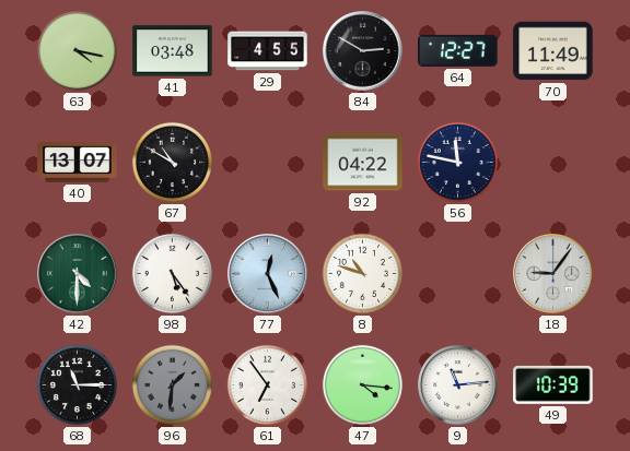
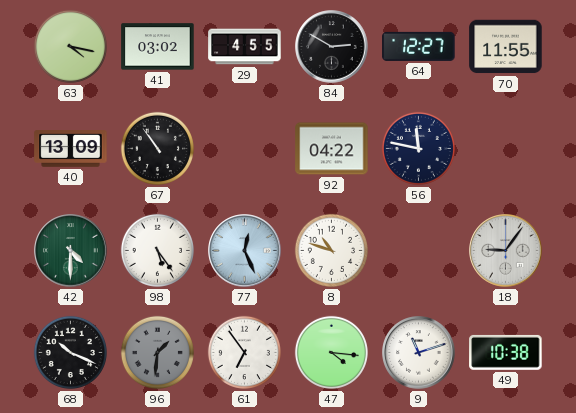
41: 03:48 -> 03:02 (158, 47)
70: 11:49 -> 11:55 (506, 47)
40: 13:07 -> 13:09 (71, 149)
67: 10:50 -> 10:54 (157, 148)
68: 11:15 -> 10:19 (70, 352)
9: 11:14 -> 11:12 (419, 353)
49: 10:39 -> 10:38 (506, 352)
